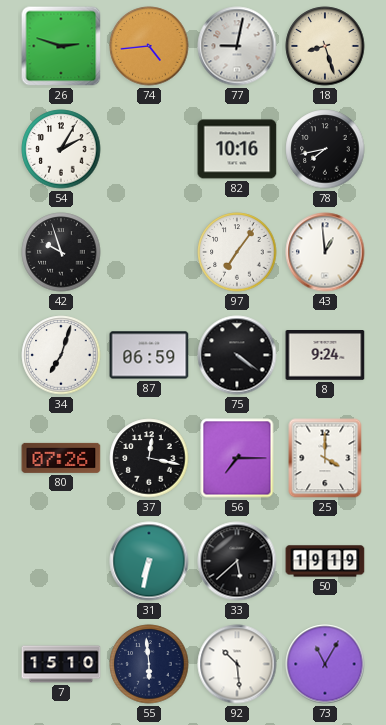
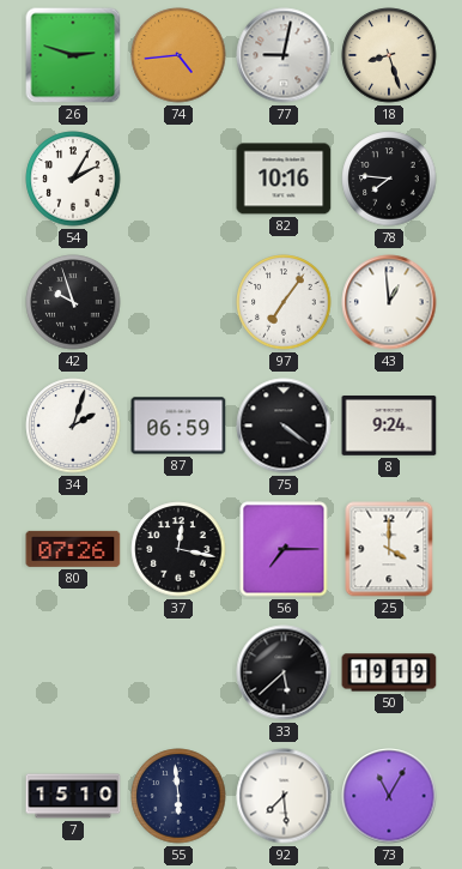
78: 7:43 -> 7:46 (389, 179)
34: 7:03 -> 2:03 (73, 426)
31: 6:32 -> none (149, 561)
92: 10:29 -> 7:29 (284, 796)
